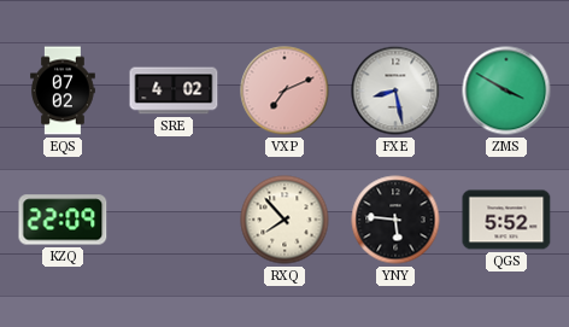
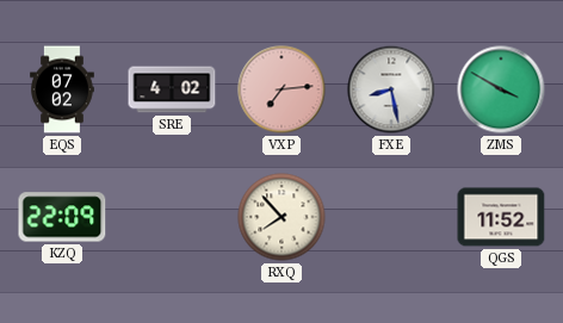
VXP: 7:11 -> 7:14 (281, 89)
YNY: 5:46 -> none (395, 220)
QGS: 5:52 -> 11:52 (501, 217)
